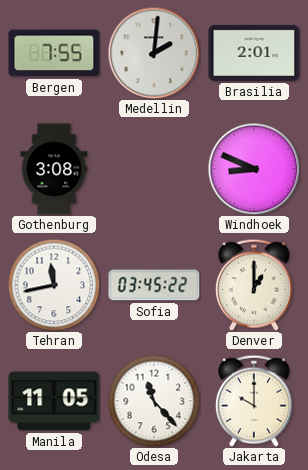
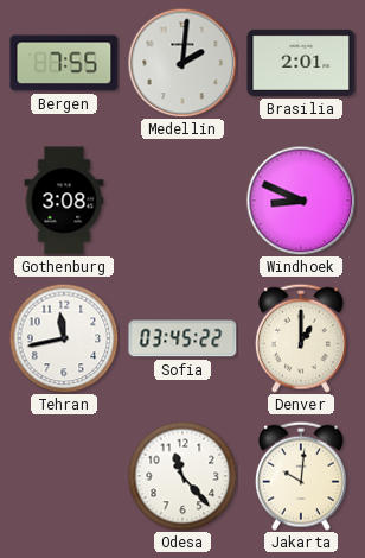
Manila: 11:05 -> none (54, 401)
Jakarta: 10:00 -> 10:01 (301, 476)
